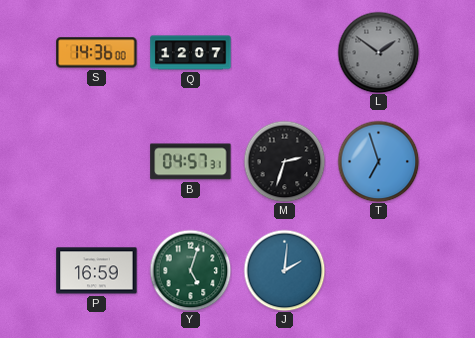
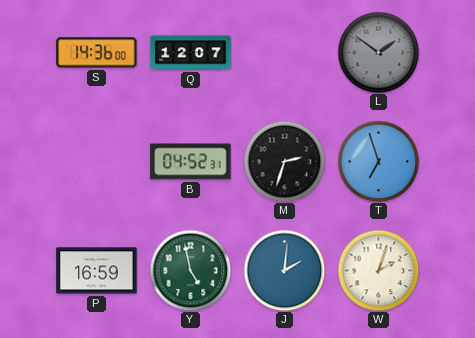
B: 04:57 -> 04:52 (191, 162)
Y: 5:03 -> 4:58 (190, 270)
W: none -> 2:03 (378, 270)
